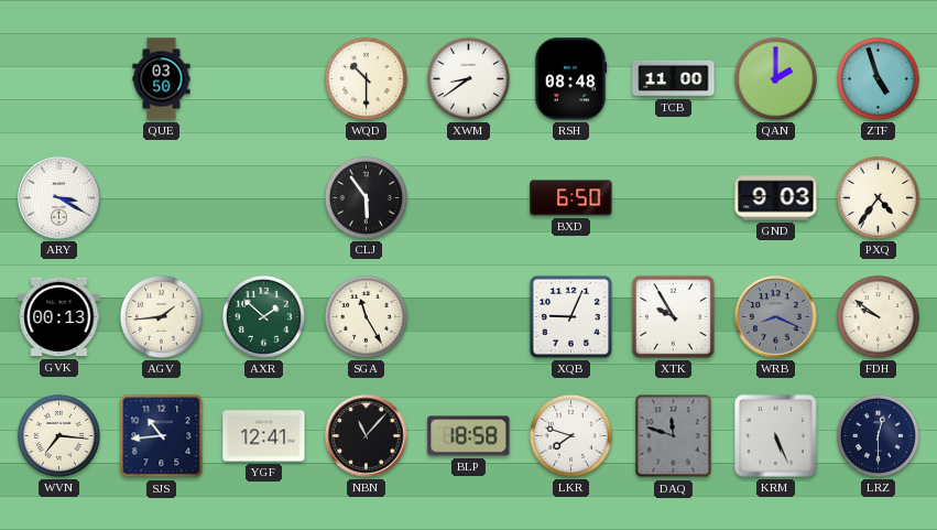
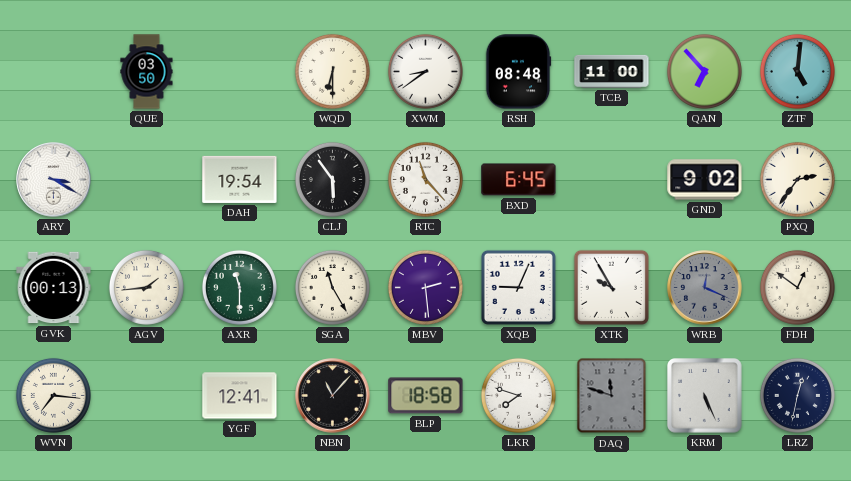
WQD: 10:30 -> 6:30 (332, 71)
QAN: 2:00 -> 6:53 (704, 71)
ZTF: 4:57 -> 5:01 (797, 71)
DAH: none -> 19:54 (240, 179)
RTC: none -> 11:23 (425, 179)
BXD: 6:50 -> 6:45 (519, 180)
GND: 9:03 -> 9:02 (705, 180)
PXQ: 4:36 -> 2:36 (797, 179)
AXR: 1:52 -> 11:30 (239, 287)
MBV: none -> 2:29 (425, 287)
WRB: 8:19 -> 12:19 (705, 288)
FDH: 9:51 -> 12:51 (797, 287)
SJS: 10:44 -> none (162, 436)
LRZ: 12:30 -> 12:32 (797, 395)
